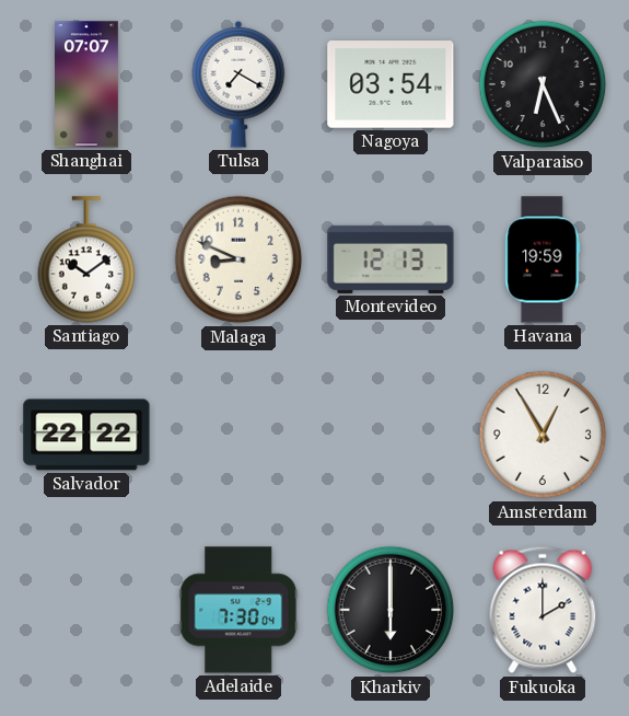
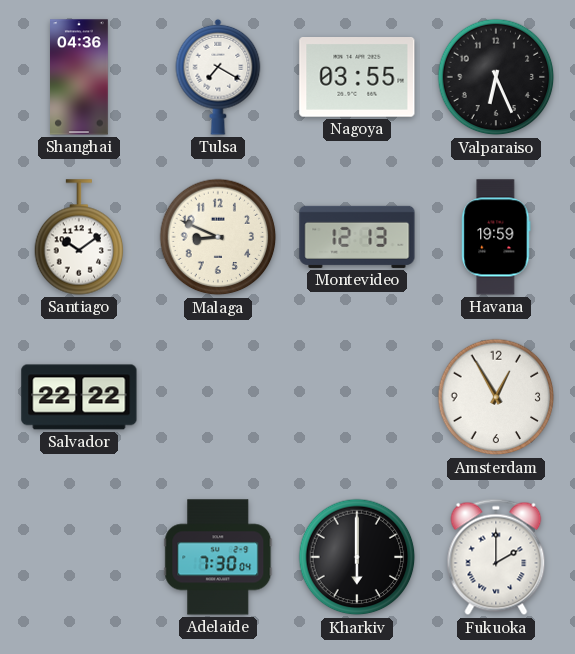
Shanghai: 07:07 -> 04:36 (80, 77)
Nagoya: 03:54 -> 03:55 (357, 78)
